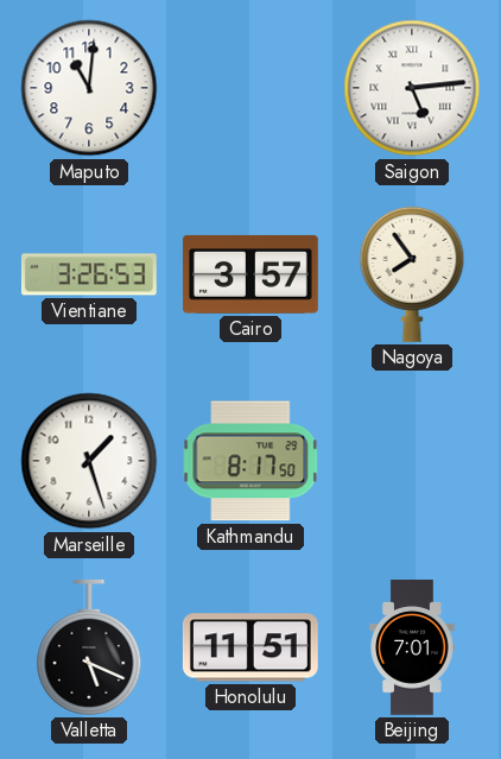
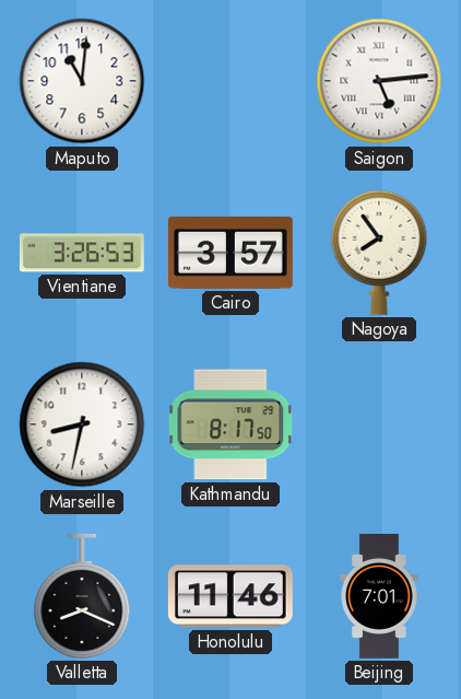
Marseille: 1:27 -> 8:32 (82, 424)
Valletta: 5:19 -> 8:19 (82, 596)
Honolulu: 11:51 -> 11:46 (230, 596)
